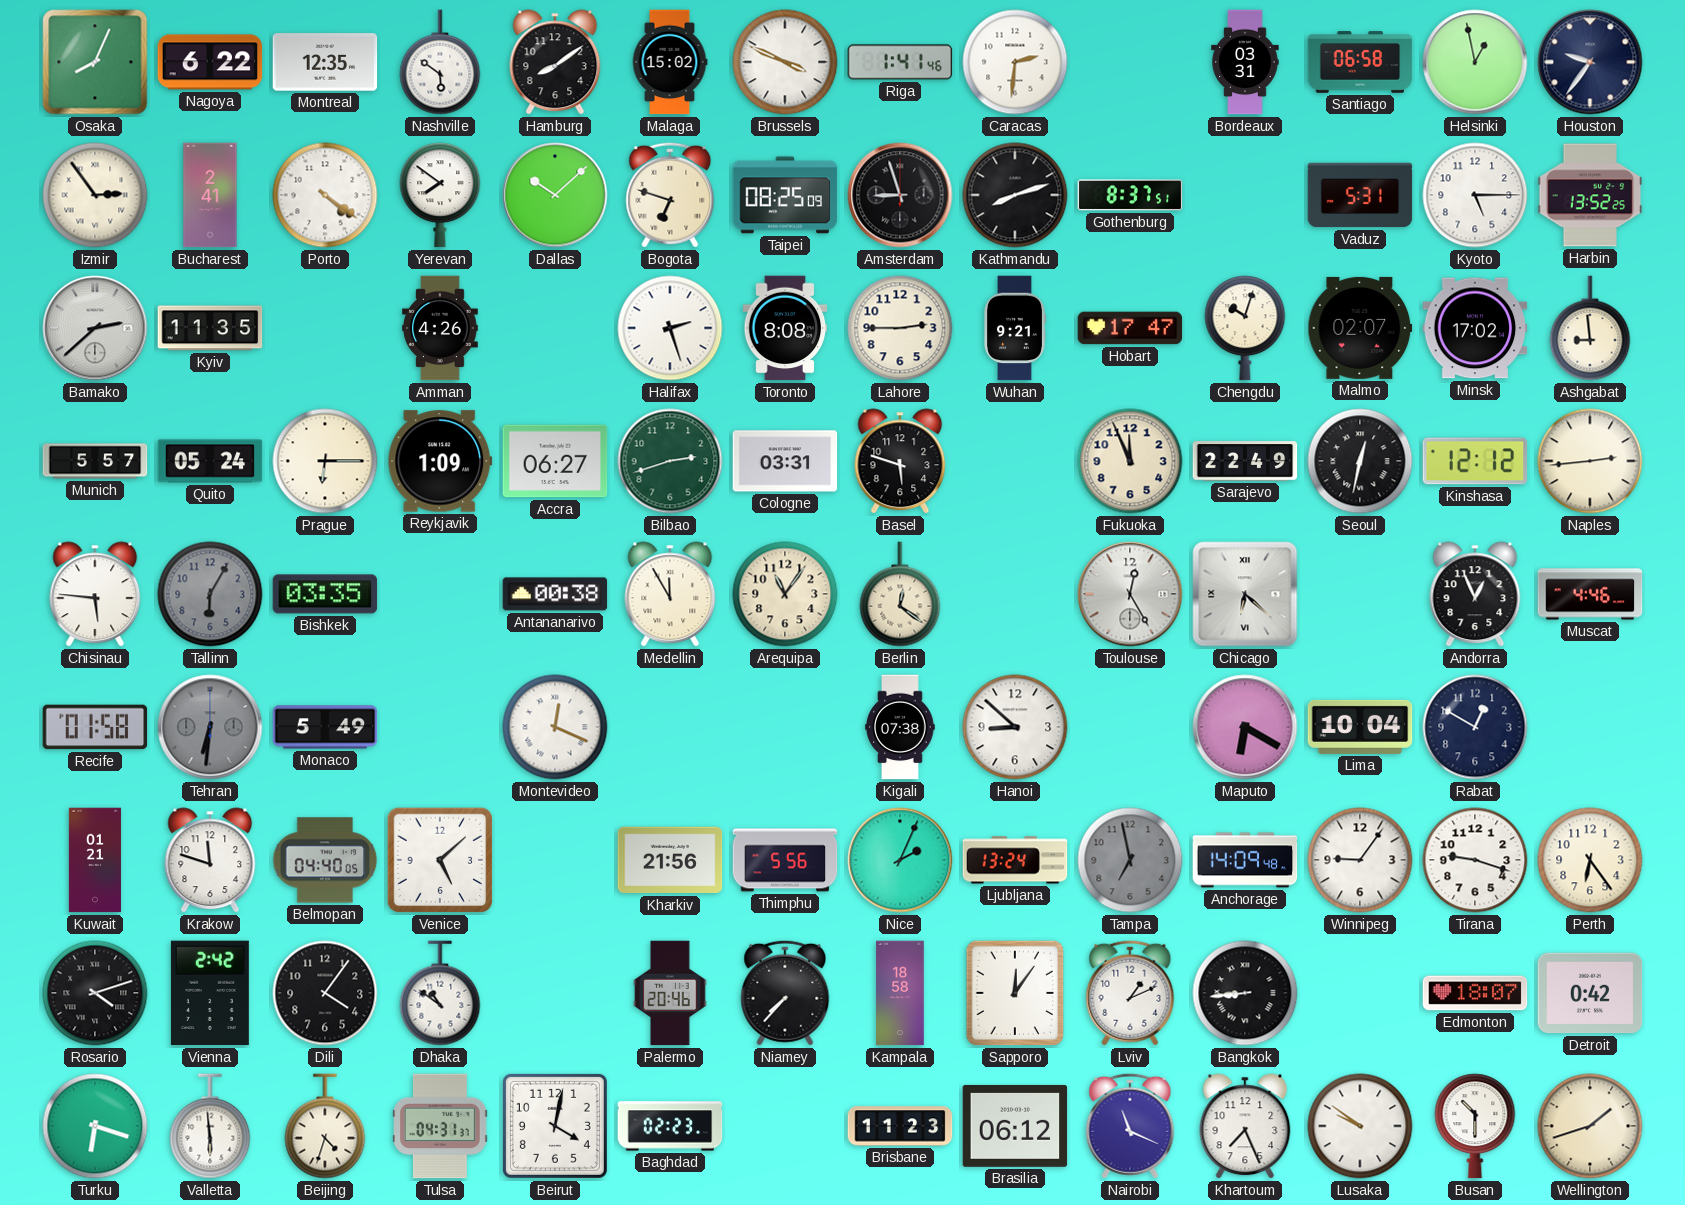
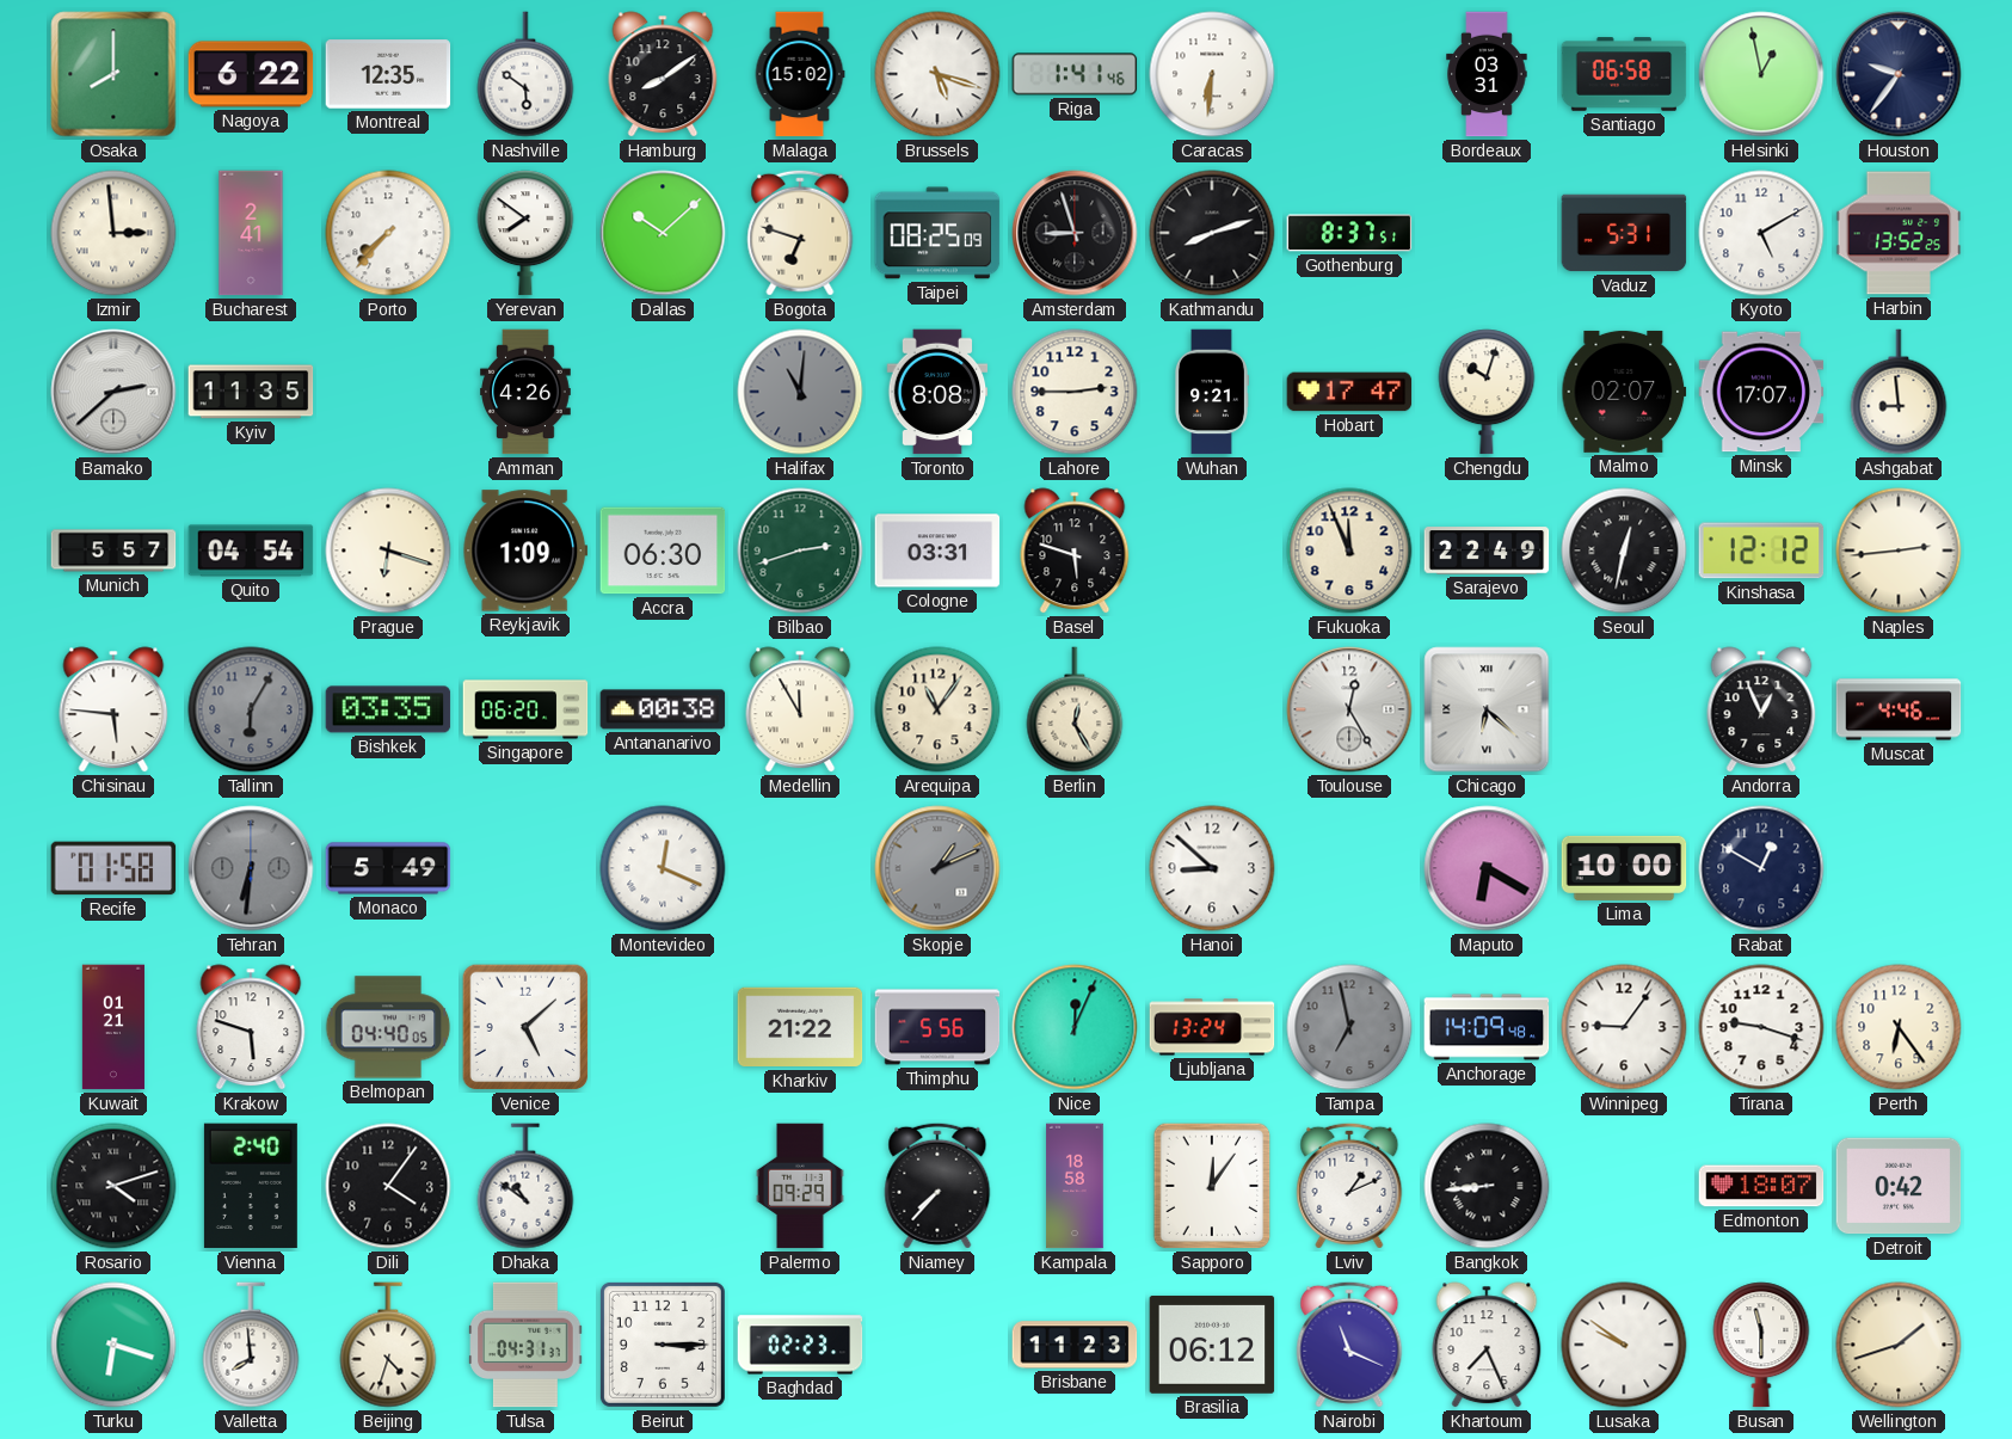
Osaka: 8:04 -> 8:00 (113, 74)
Brussels: 3:49 -> 5:18 (937, 74)
Caracas: 2:31 -> 6:31 (1212, 74)
Izmir: 2:54 -> 2:59 (113, 233)
Porto: 4:21 -> 7:37 (388, 233)
Kyoto: 5:15 -> 5:10 (1761, 233)
Halifax: 2:27 -> 11:01 (800, 392)
Halifax dial: white -> grey (800, 392)
Minsk: 17:02 -> 17:07 (1761, 392)
Quito: 05:24 -> 04:54 (251, 551)
Prague: 6:15 -> 6:18 (388, 551)
Accra: 06:27 -> 06:30 (663, 551)
Singapore: none -> 06:20 (525, 709)
Berlin: 12:21 -> 12:25 (1075, 709)
Skopje: none -> 1:11 (937, 868)
Kigali: 07:38 -> none (900, 727)
Lima: 10:04 -> 10:00 (1624, 868)
Krakow: 11:48 -> 5:48 (251, 1027)
Kharkiv: 21:56 -> 21:22 (800, 1027)
Nice: 2:04 -> 12:04 (1075, 1027)
Vienna: 2:42 -> 2:40 (251, 1186)
Palermo: 20:46 -> 09:29 (800, 1186)
Valletta: 5:59 -> 7:59 (251, 1345)
Beirut: 4:02 -> 3:15 (663, 1345)
Busan: 10:30 -> 11:30 (1761, 1345)
